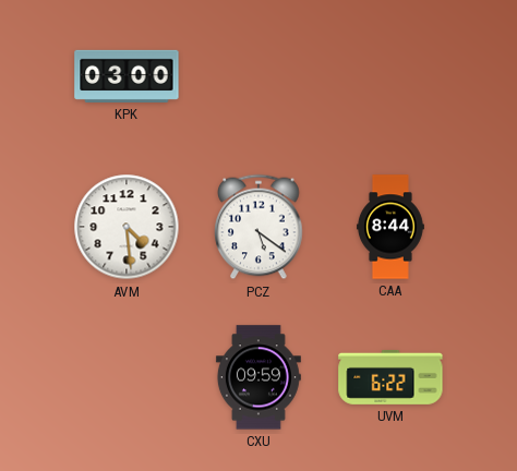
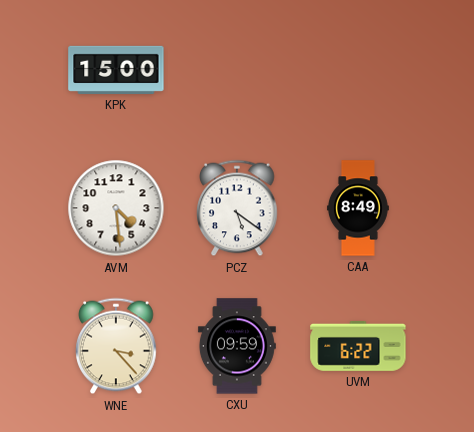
KPK: 03:00 -> 15:00 (116, 70)
CAA: 8:44 -> 8:49 (358, 208)
WNE: none -> 3:23 (116, 346)
